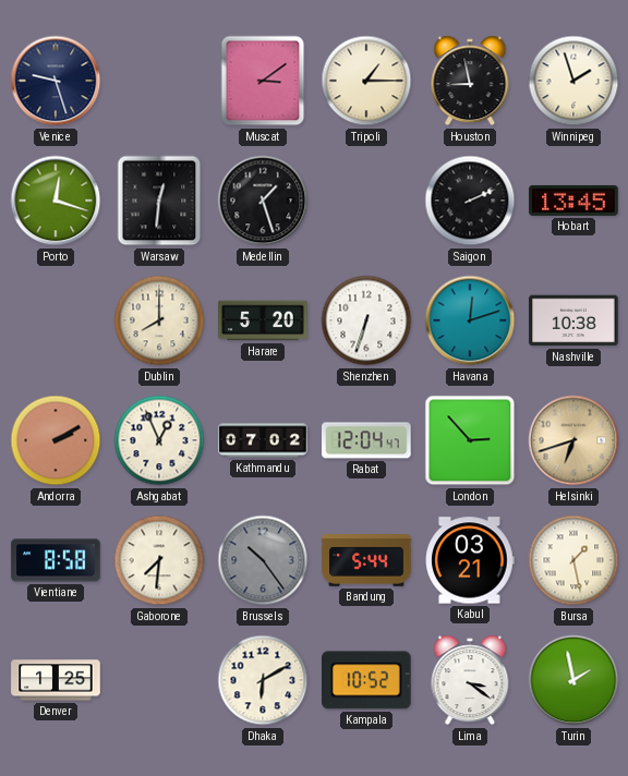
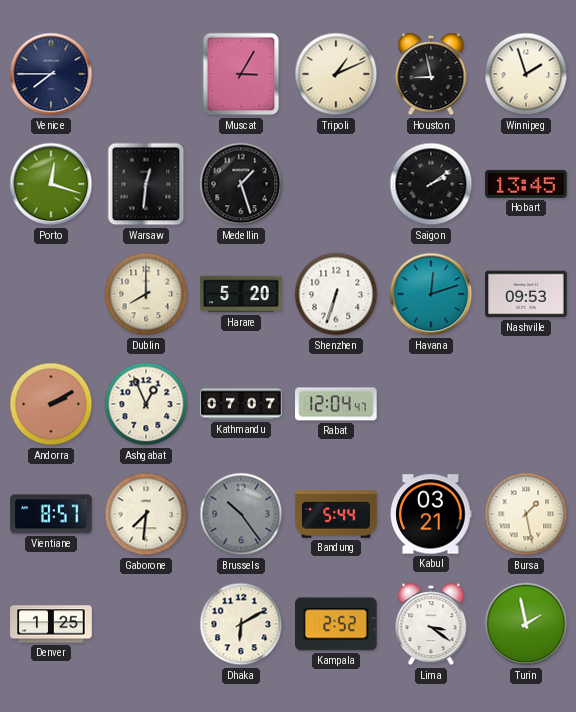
Venice: 9:27 -> 7:45 (51, 74)
Muscat: 3:09 -> 3:05 (241, 74)
Tripoli: 1:15 -> 1:11 (336, 74)
Saigon: 2:11 -> 2:09 (431, 184)
Nashville: 10:38 -> 09:53 (526, 294)
Kathmandu: 07:02 -> 07:07 (241, 404)
London: 2:53 -> none (470, 440)
Helsinki: 6:42 -> none (573, 440)
Vientiane: 8:58 -> 8:57 (51, 514)
Kampala: 10:52 -> 2:52 (337, 624)
